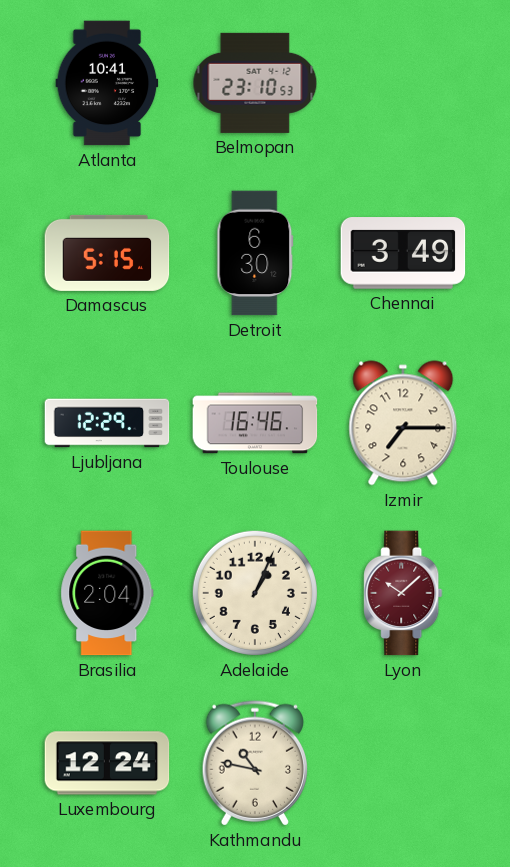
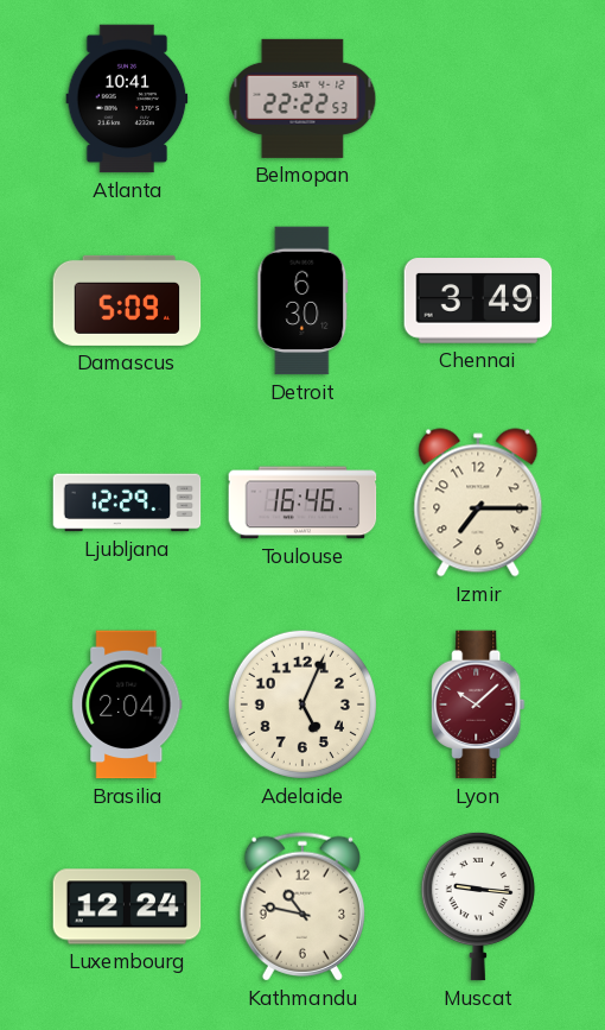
Belmopan: 23:10 -> 22:22 (302, 99)
Damascus: 5:15 -> 5:09 (127, 301)
Adelaide: 1:04 -> 5:04 (302, 704)
Muscat: none -> 9:16 (478, 906)
